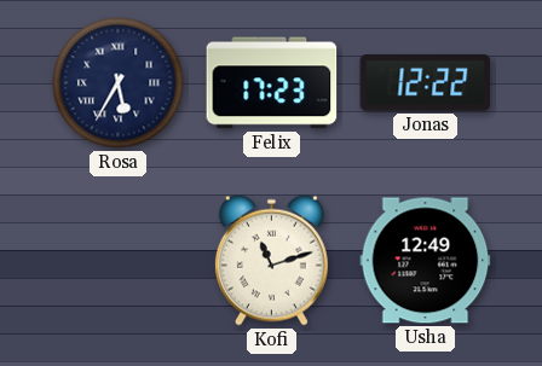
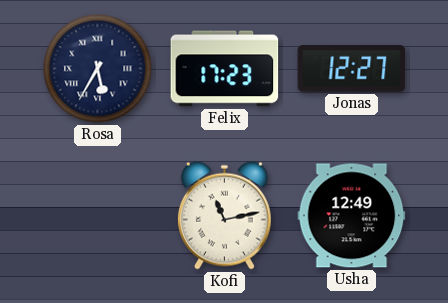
Jonas: 12:22 -> 12:27 (352, 69)
Kofi: 11:12 -> 11:13 (224, 215)
